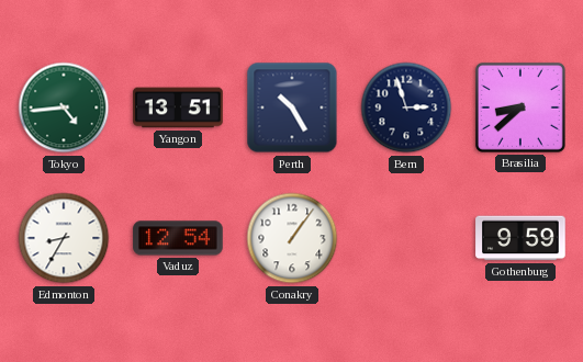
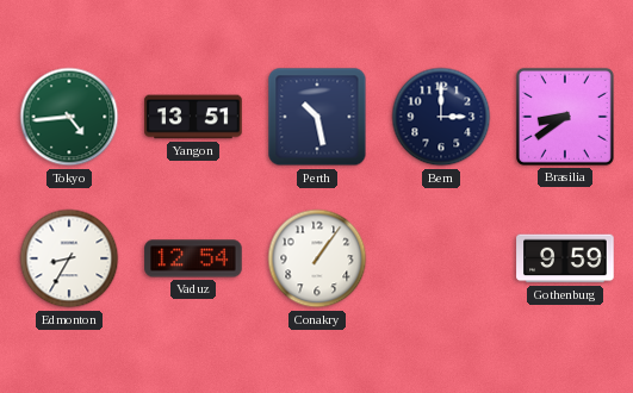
Perth: 10:25 -> 10:28 (317, 117)
Bern: 2:57 -> 3:00 (441, 117)
Brasilia: 8:38 -> 8:39 (565, 117)
